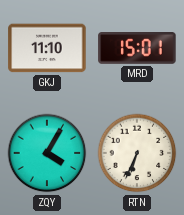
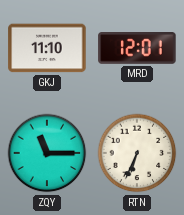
MRD: 15:01 -> 12:01 (137, 49)
ZQY: 4:05 -> 11:15 (47, 153)
